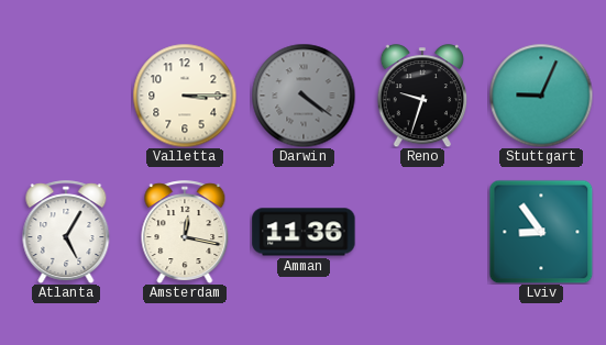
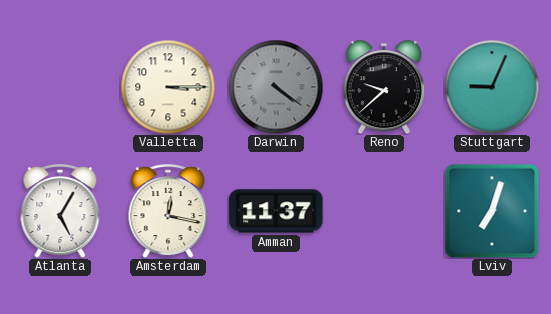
Reno: 9:33 -> 9:38 (383, 87)
Amman: 11:36 -> 11:37 (276, 211)
Lviv: 8:54 -> 7:03 (492, 211)
